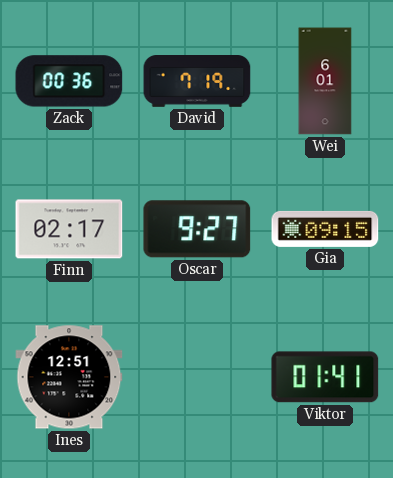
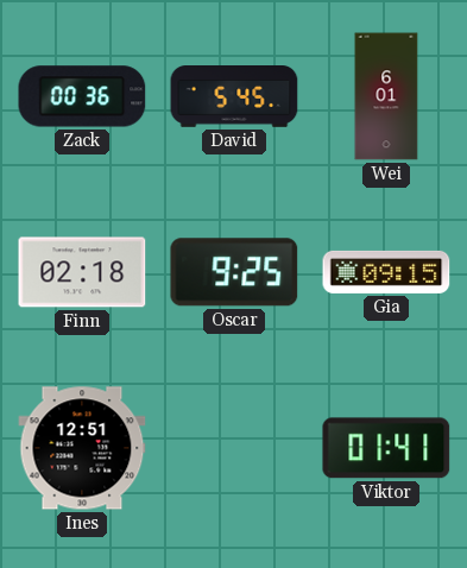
David: 7:19 -> 5:45 (234, 97)
Finn: 02:17 -> 02:18 (82, 272)
Oscar: 9:27 -> 9:25 (234, 272)
